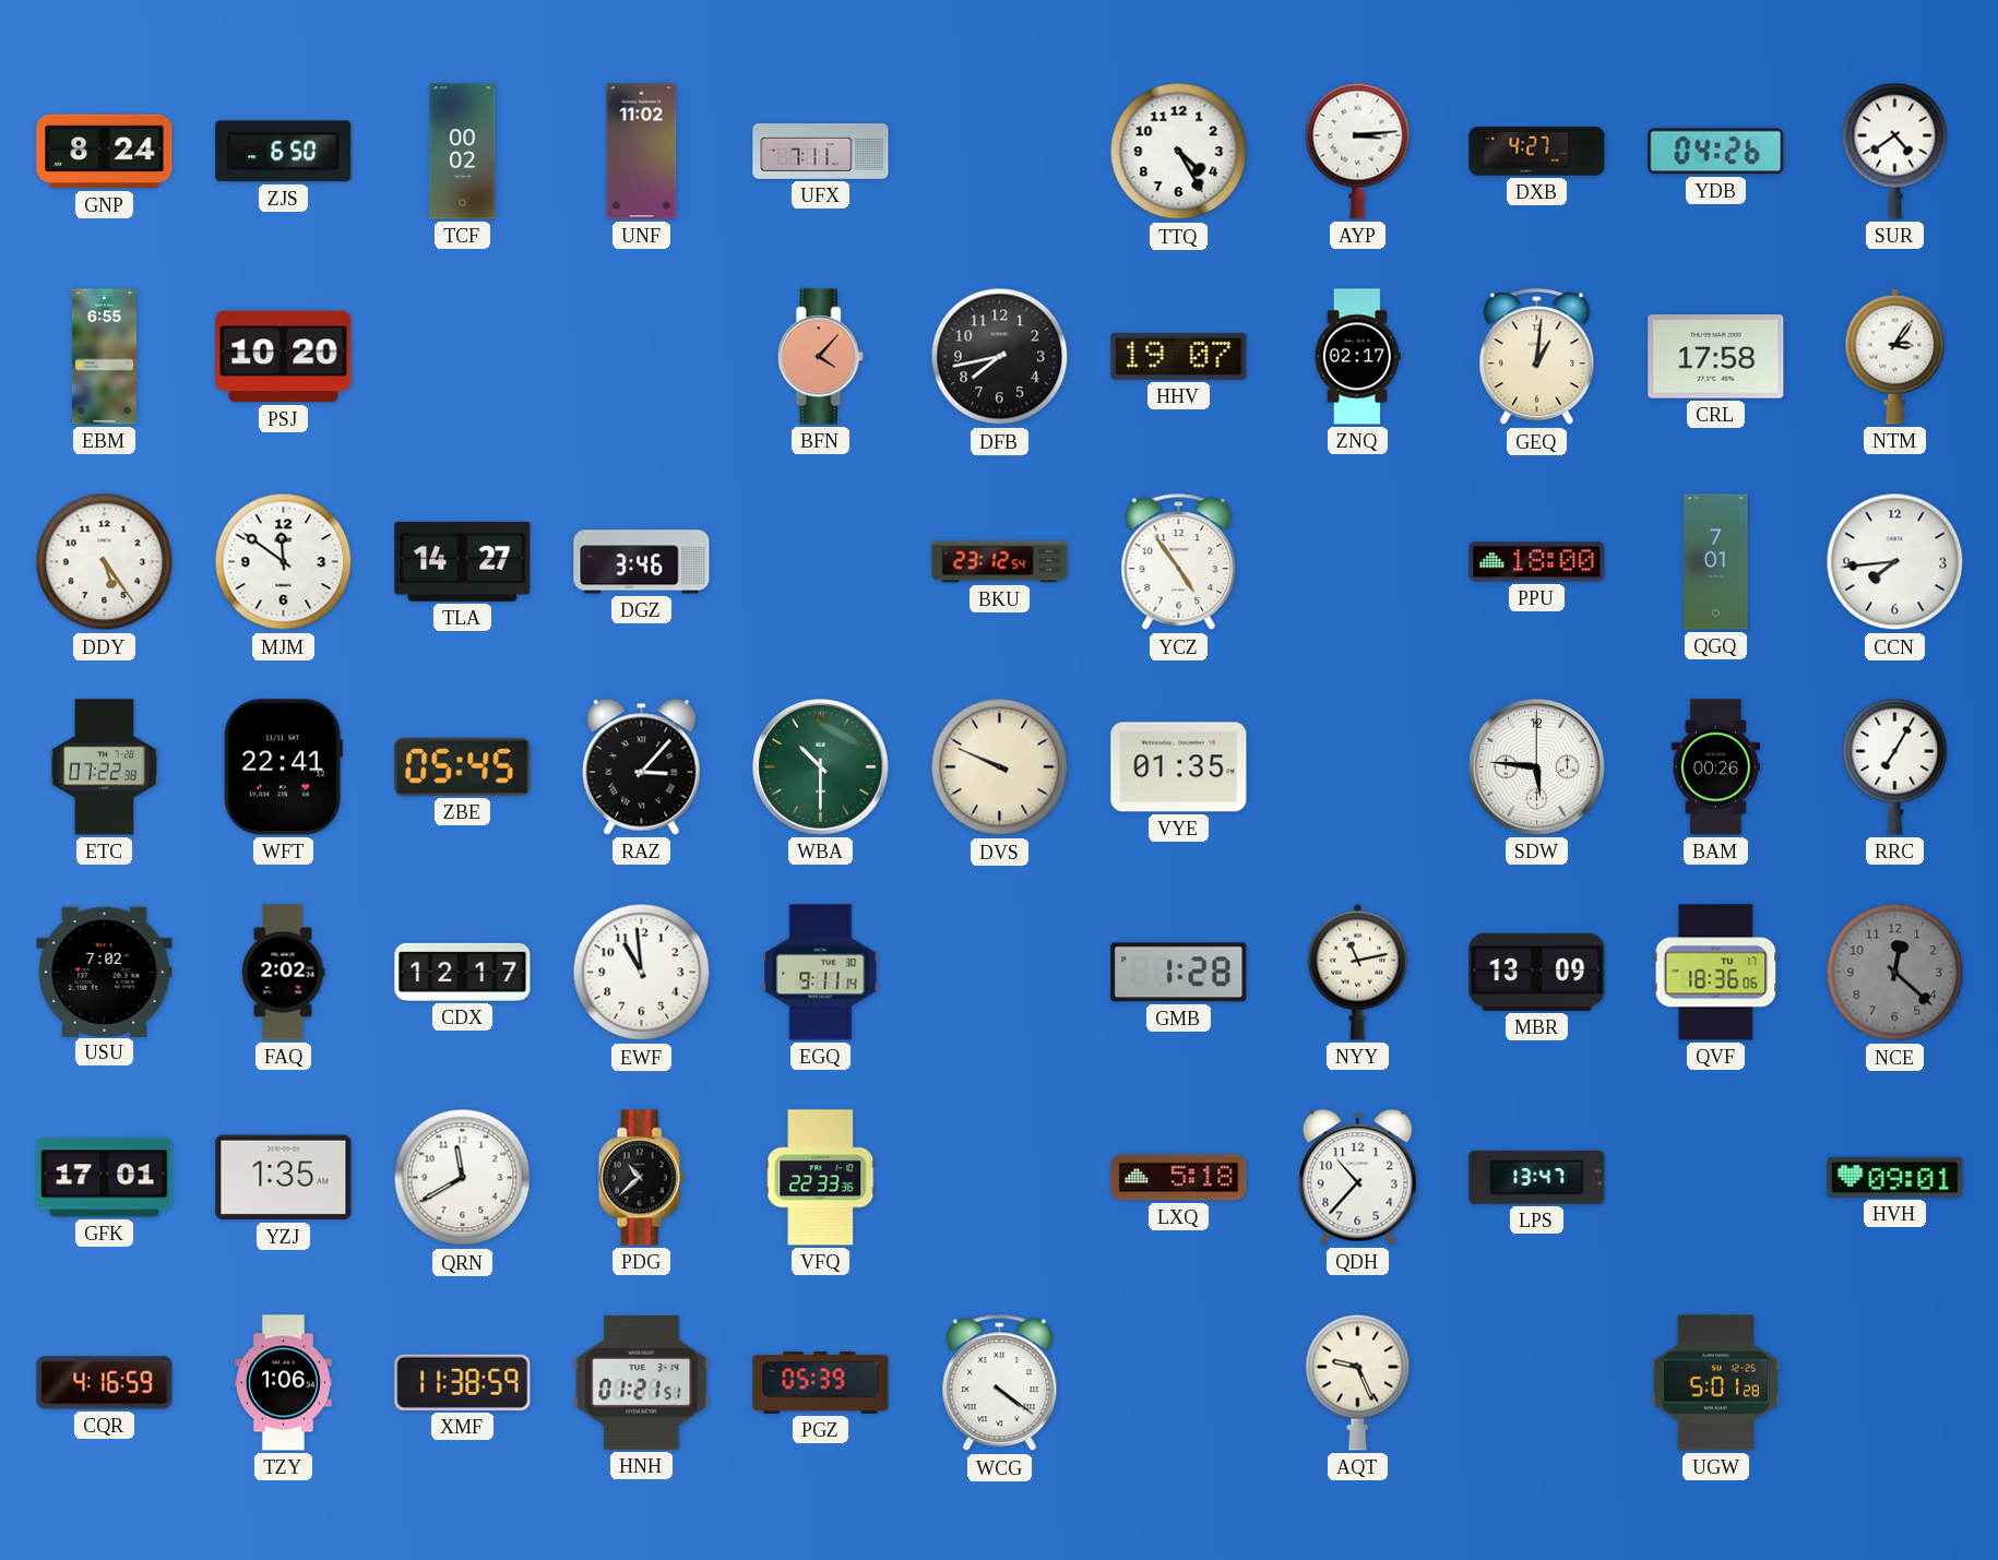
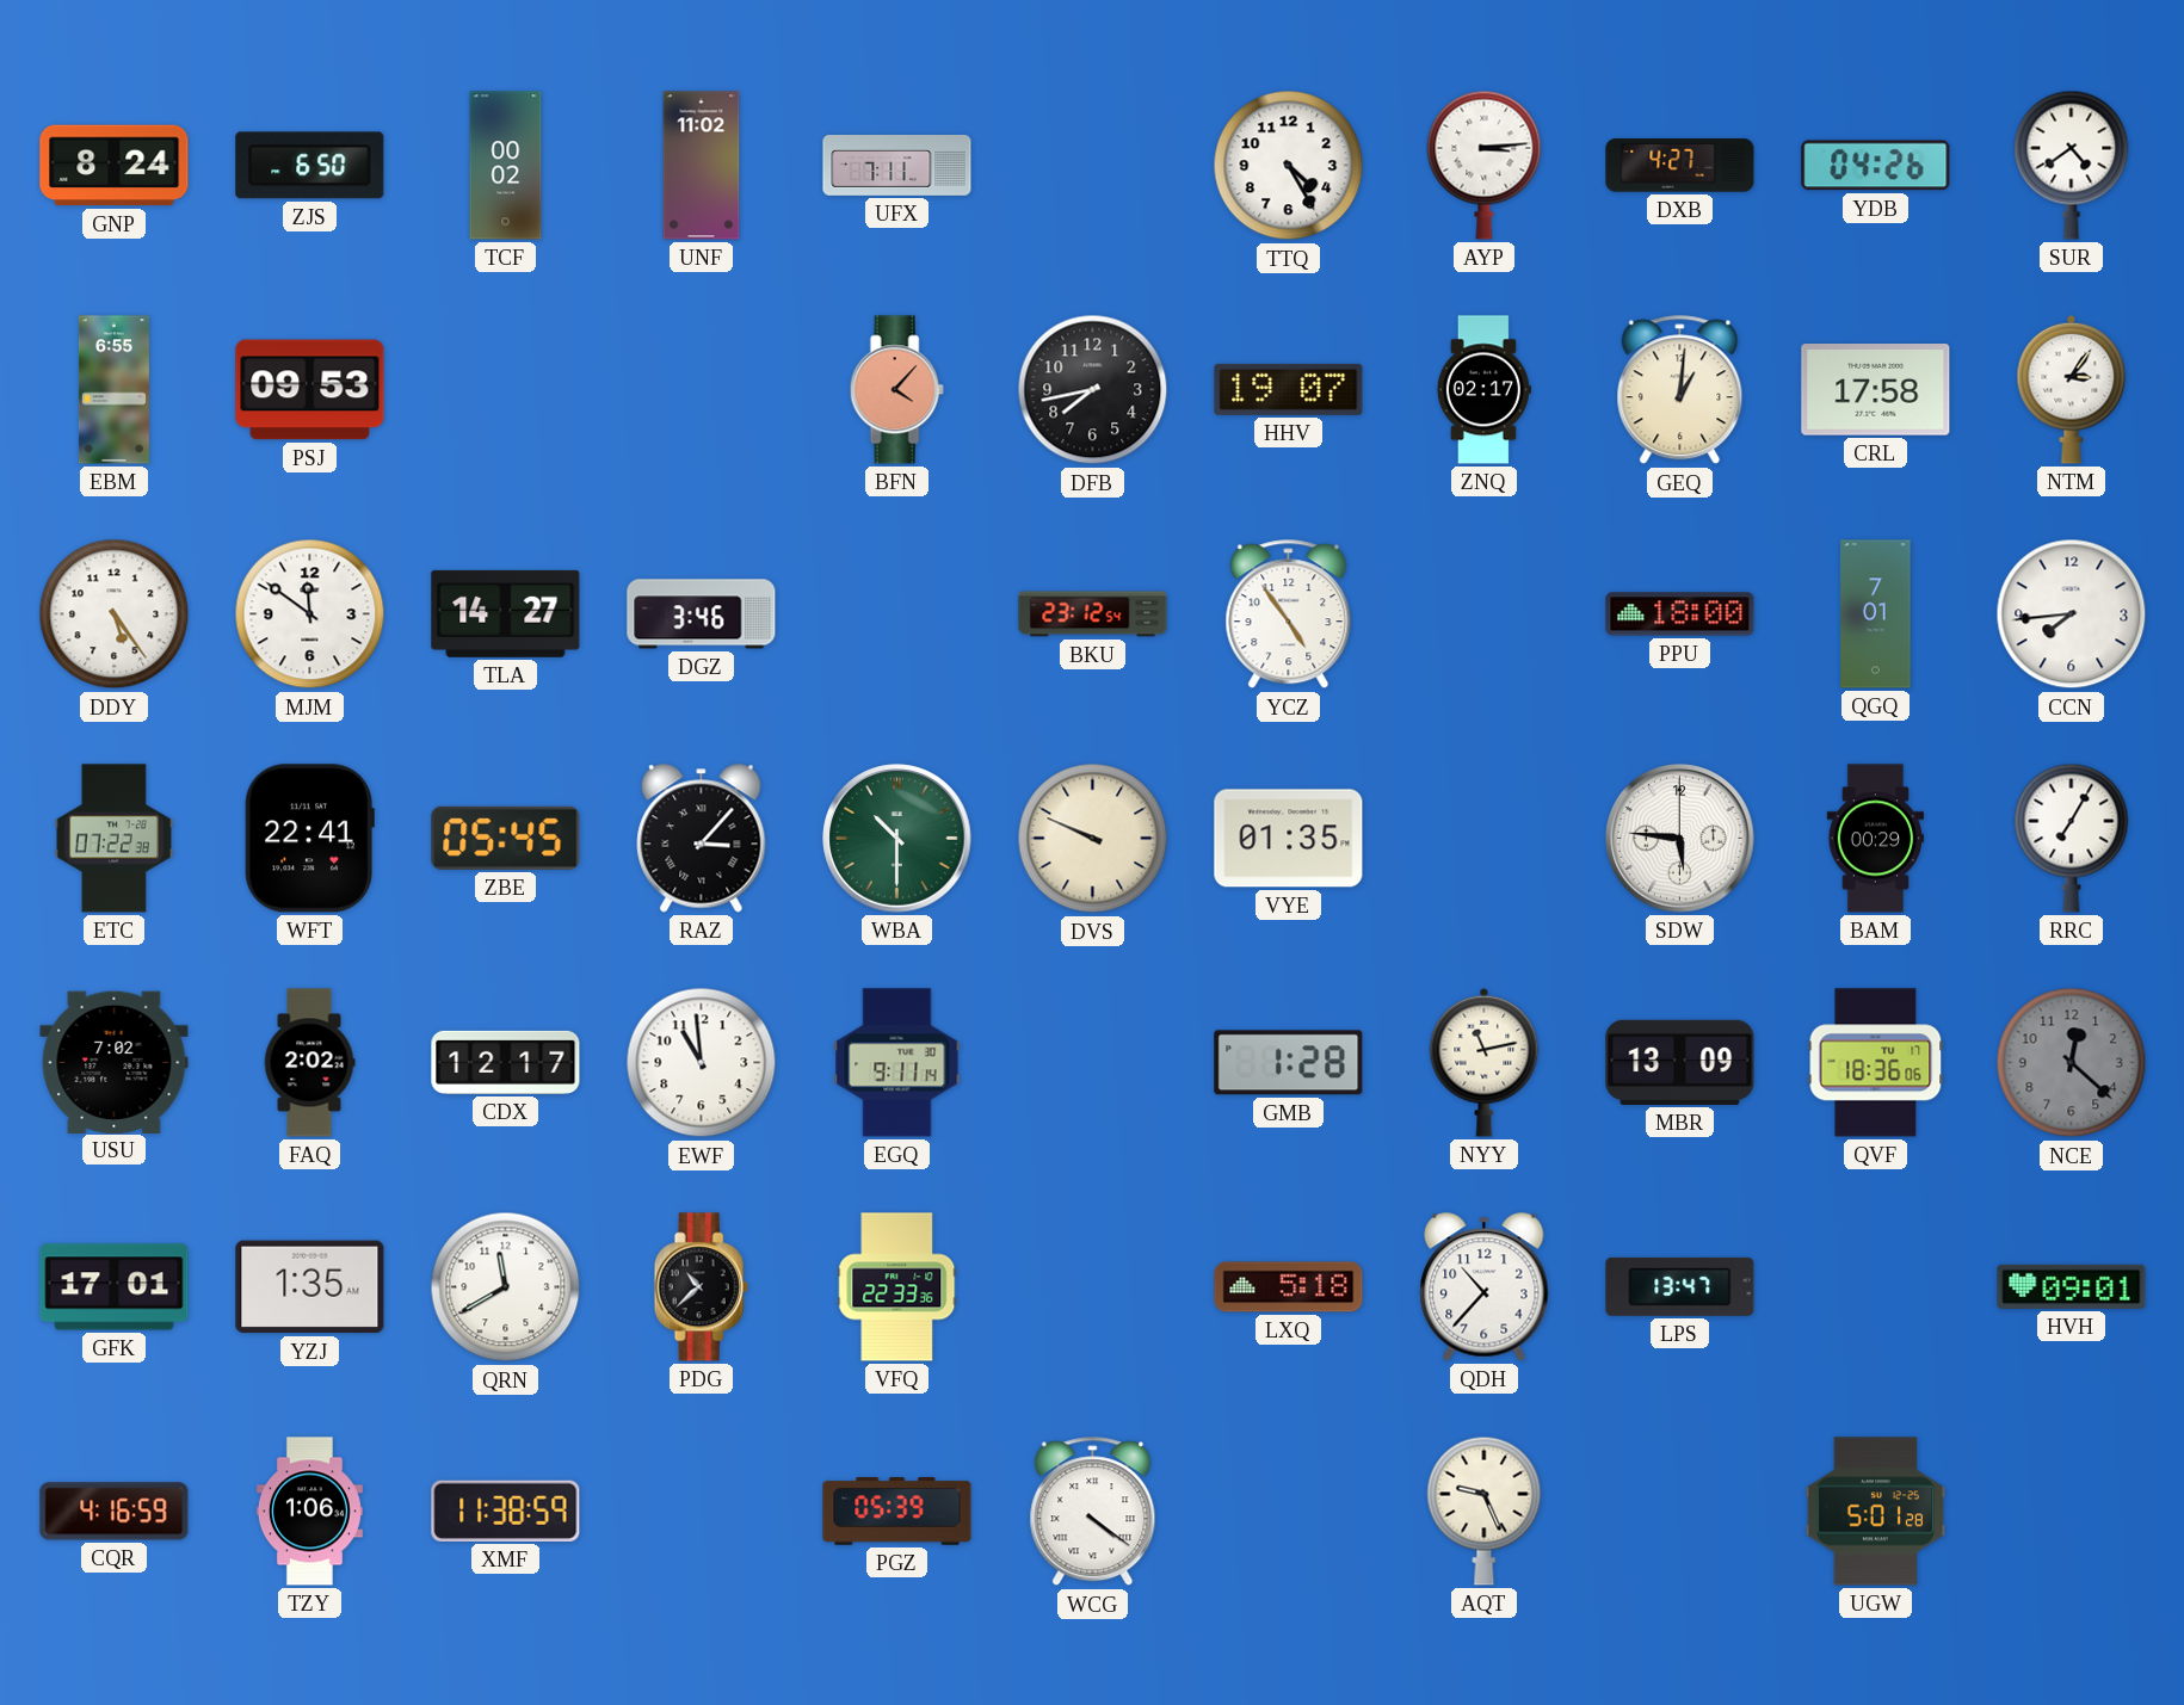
PSJ: 10:20 -> 09:53 (310, 390)
BAM: 00:26 -> 00:29 (1875, 839)
HNH: 01:21 -> none (642, 1382)
